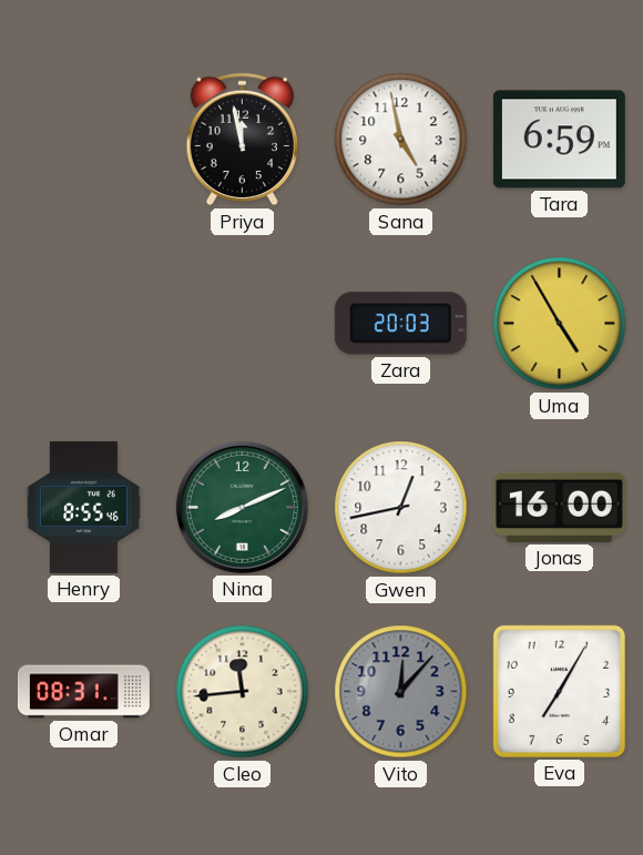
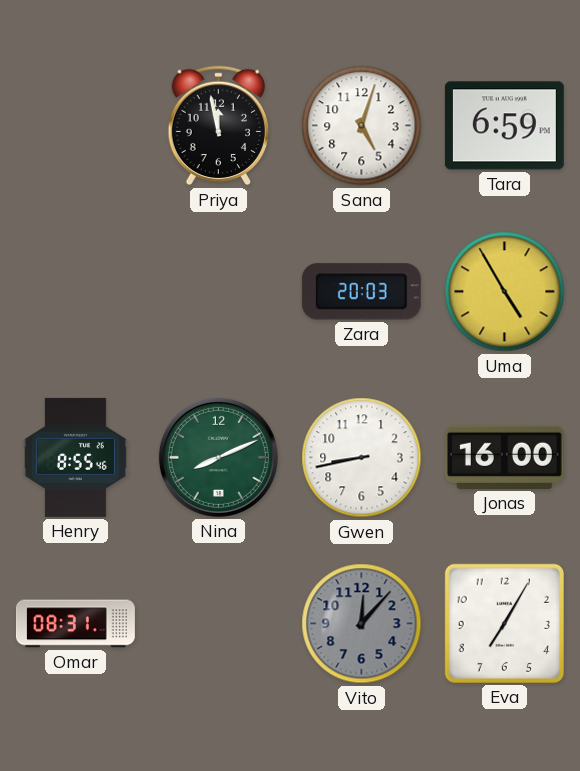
Sana: 4:58 -> 5:03 (362, 126)
Gwen: 12:43 -> 8:43 (362, 458)
Cleo: 11:44 -> none (243, 692)
